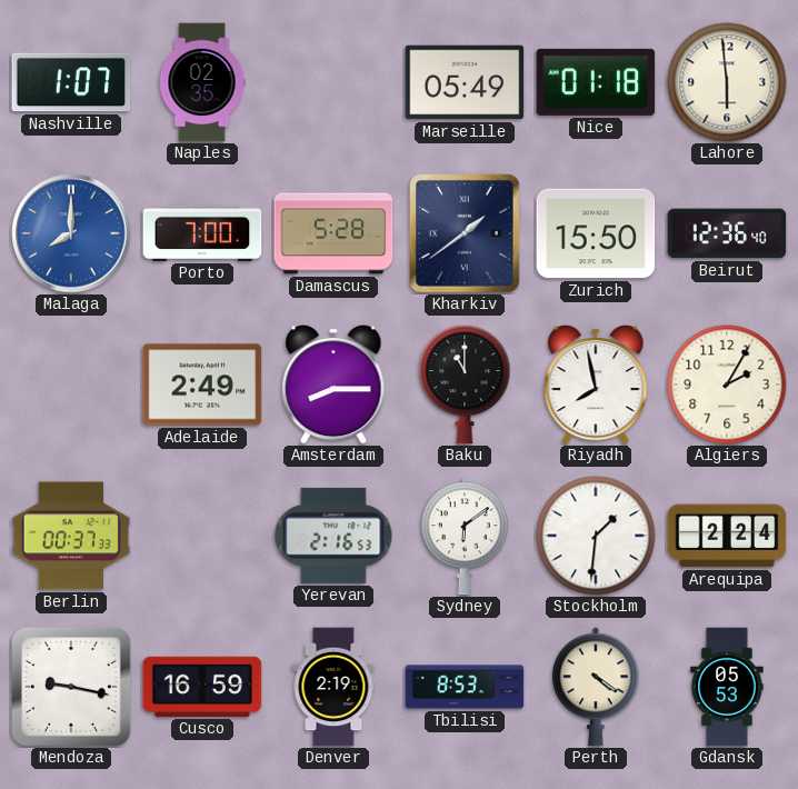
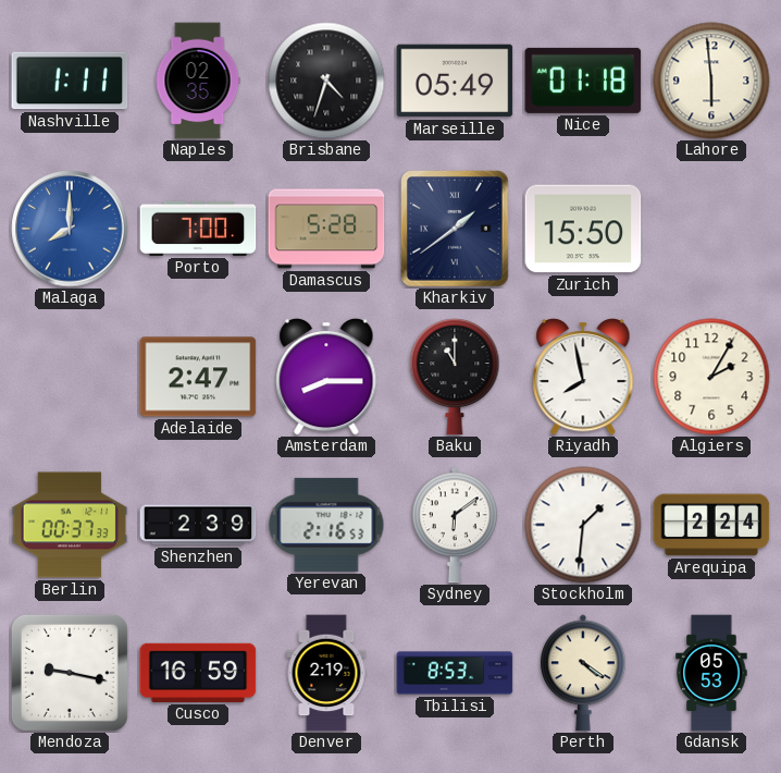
Nashville: 1:07 -> 1:11 (70, 81)
Brisbane: none -> 4:33 (326, 81)
Beirut: 12:36 -> none (727, 233)
Adelaide: 2:49 -> 2:47 (198, 377)
Shenzhen: none -> 2:39 (198, 525)
